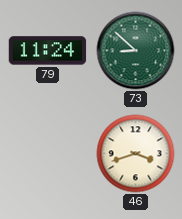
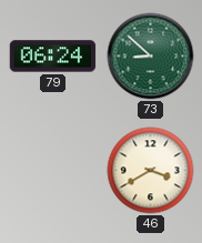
79: 11:24 -> 06:24 (53, 57)
46: 3:42 -> 3:40 (151, 171)
